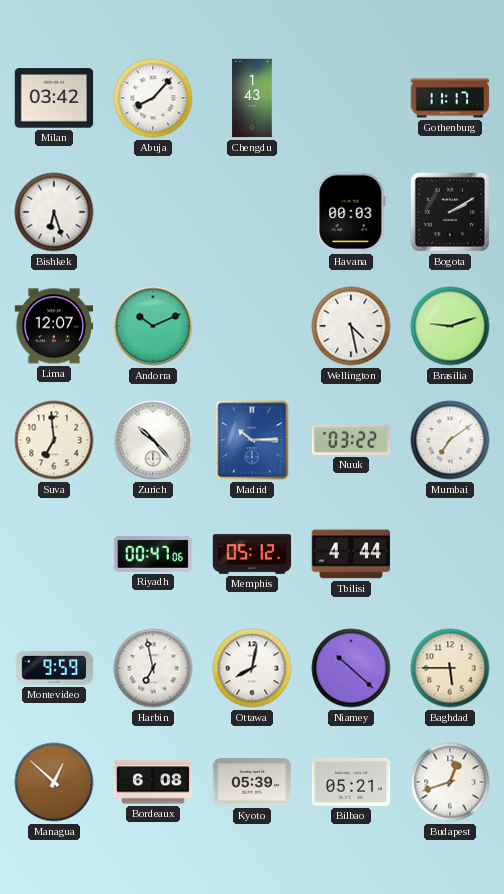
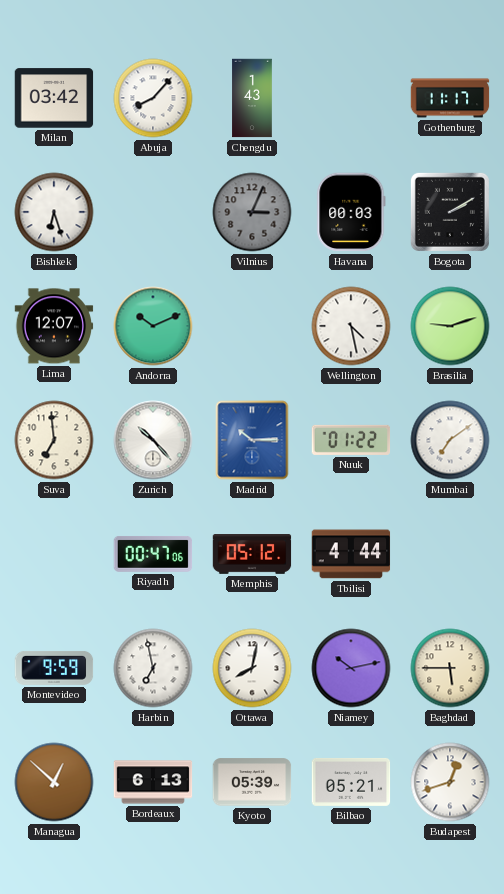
Vilnius: none -> 3:04 (252, 212)
Nuuk: 03:22 -> 01:22 (351, 440)
Niamey: 10:22 -> 10:13 (351, 668)
Bordeaux: 6:08 -> 6:13 (153, 782)
